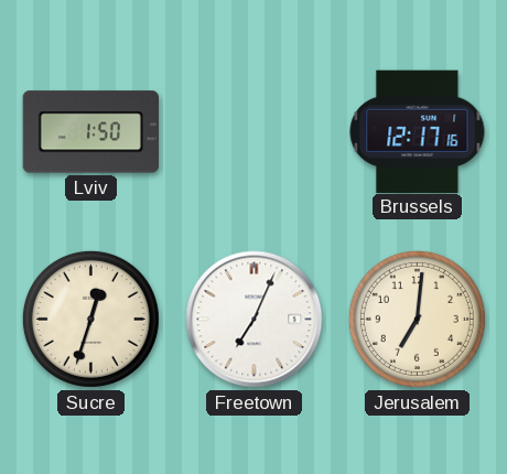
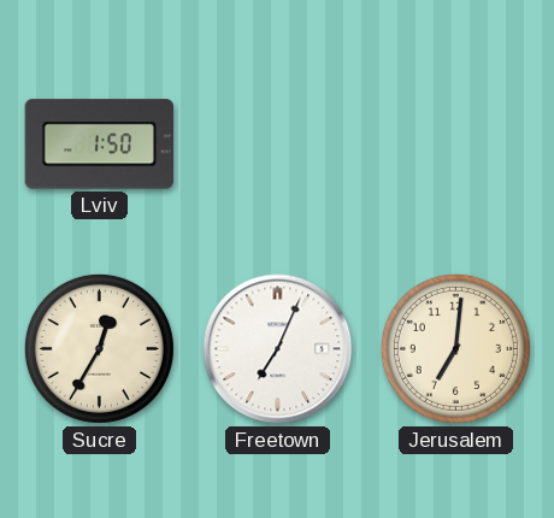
Brussels: 12:17 -> none (418, 131)
Sucre: 12:33 -> 12:35 (99, 348)
